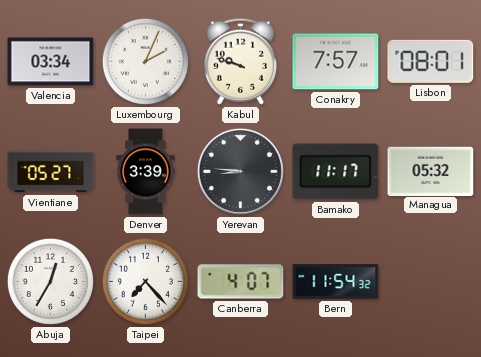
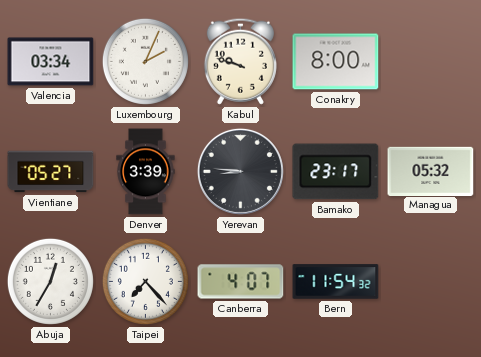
Conakry: 7:57 -> 8:00 (336, 62)
Lisbon: 08:01 -> none (431, 61)
Bamako: 11:17 -> 23:17 (336, 172)
